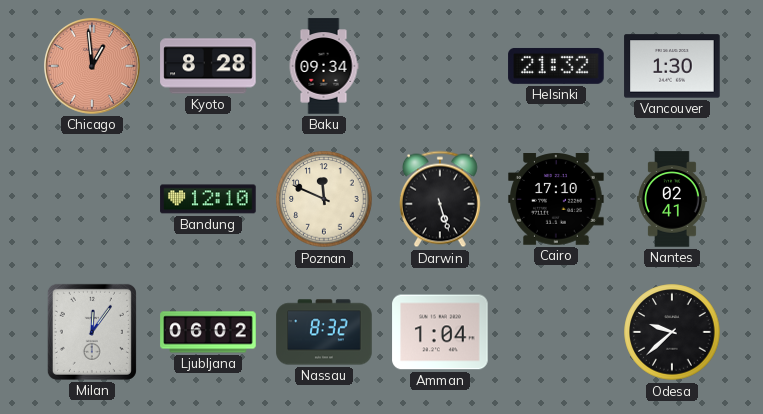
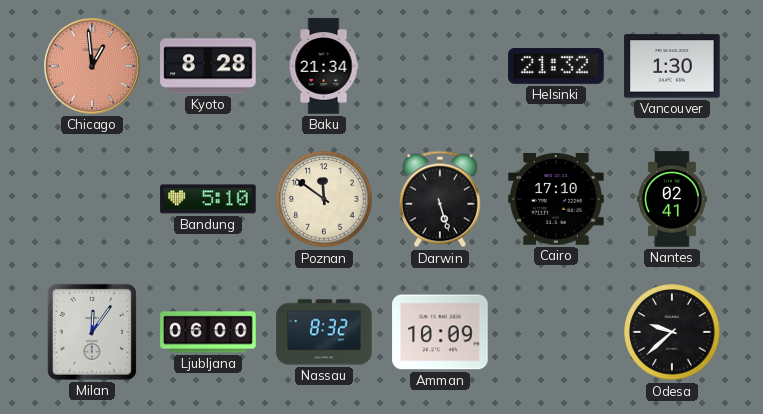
Baku: 09:34 -> 21:34 (324, 66)
Bandung: 12:10 -> 5:10 (208, 199)
Poznan: 11:49 -> 11:51 (324, 199)
Ljubljana: 06:02 -> 06:00 (208, 332)
Amman: 1:04 -> 10:09 (440, 332)
